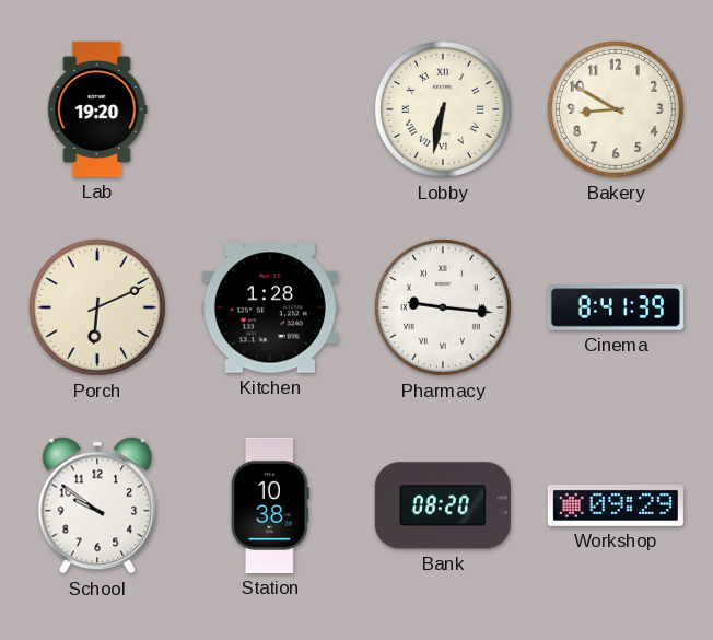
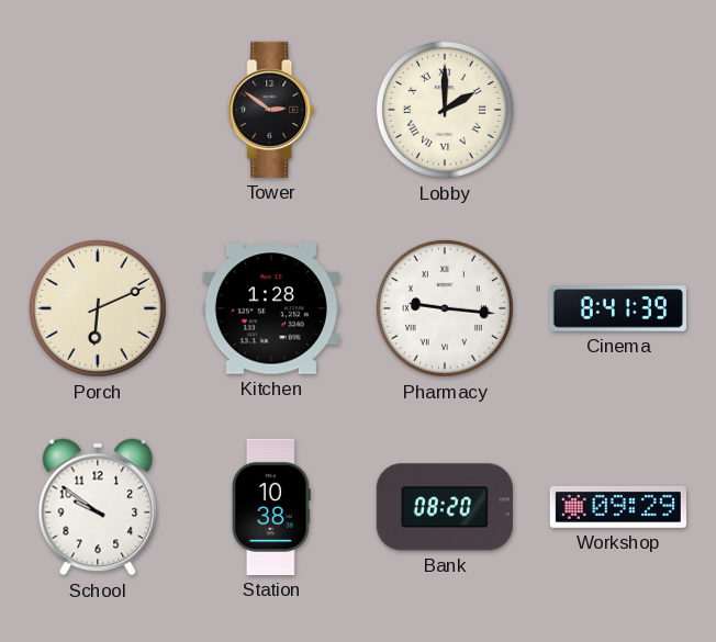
Lab: 19:20 -> none (97, 109)
Tower: none -> 2:51 (271, 110)
Lobby: 6:32 -> 2:00 (445, 110)
Bakery: 8:50 -> none (616, 109)
